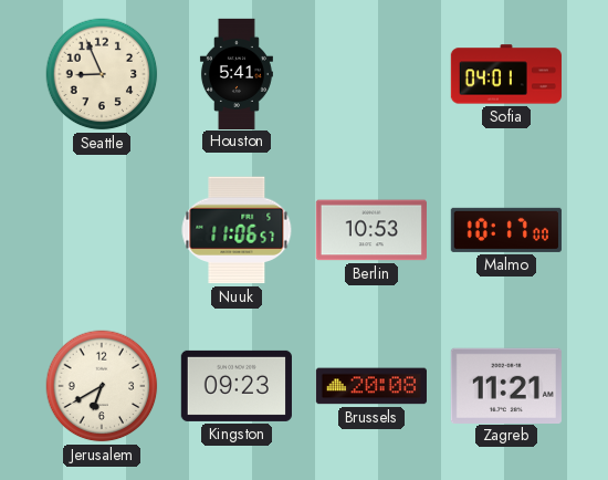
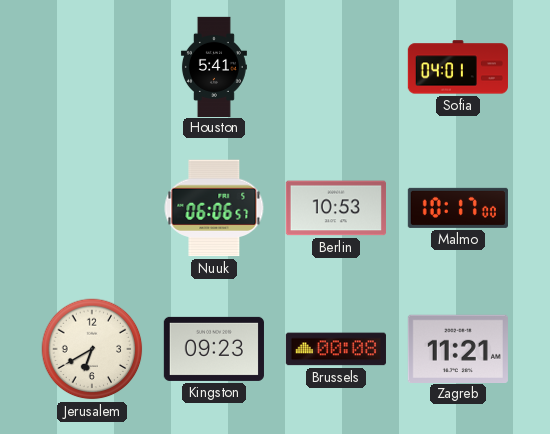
Seattle: 8:56 -> none (102, 74)
Nuuk: 11:06 -> 06:06 (214, 208)
Brussels: 20:08 -> 00:08 (336, 349)
